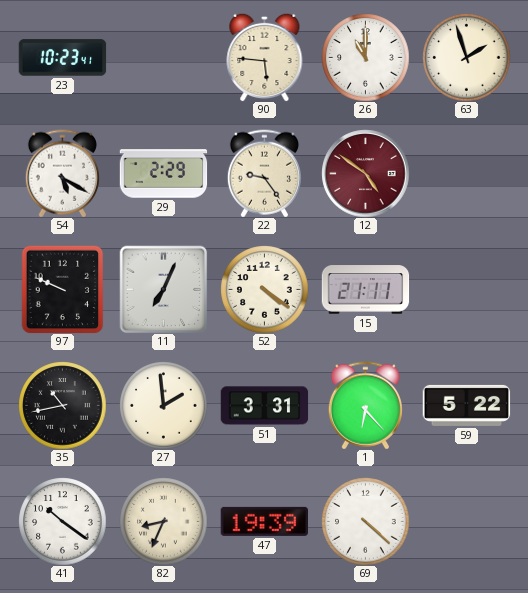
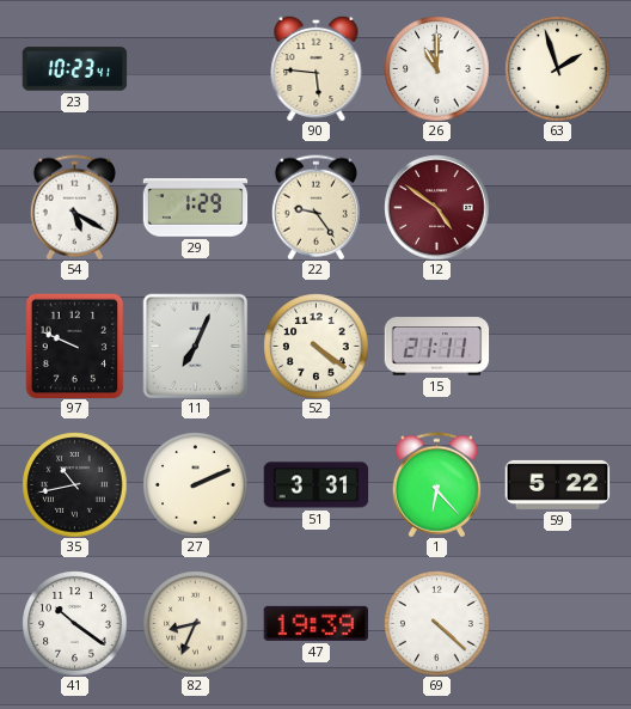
29: 2:29 -> 1:29 (195, 208)
27: 1:59 -> 2:11 (195, 484)
